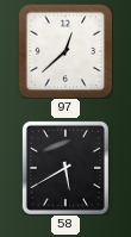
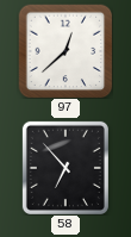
58: 5:40 -> 6:53 (65, 168)
